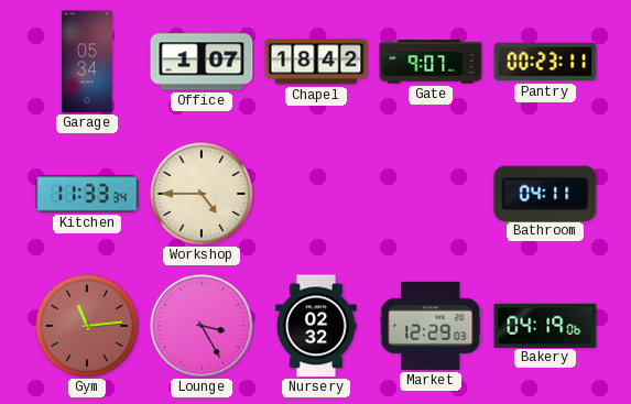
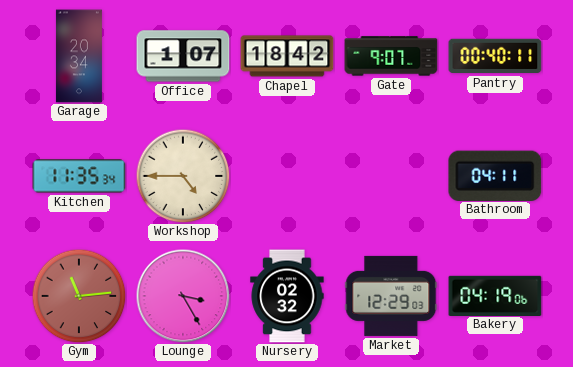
Garage: 05:34 -> 20:34 (79, 56)
Pantry: 00:23 -> 00:40 (495, 56)
Kitchen: 11:33 -> 11:35 (79, 176)
